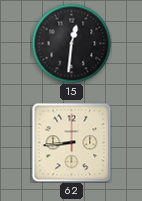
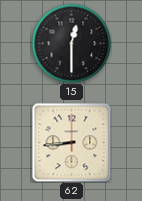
15: 12:31 -> 12:30 (71, 43)
